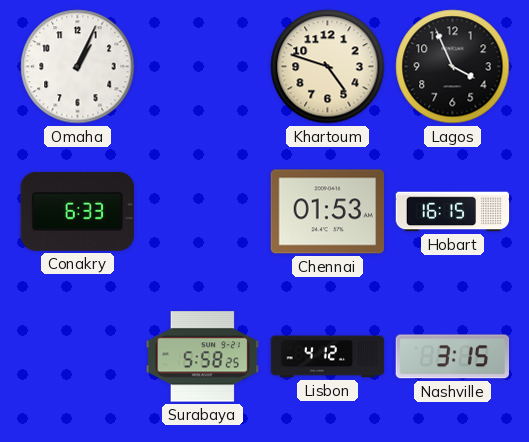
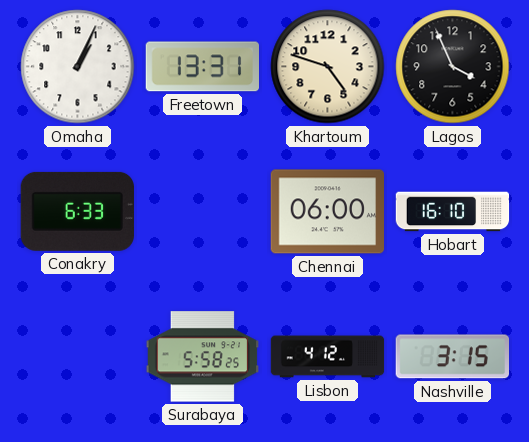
Freetown: none -> 13:31 (202, 67)
Chennai: 01:53 -> 06:00 (328, 212)
Hobart: 16:15 -> 16:10 (453, 212)
